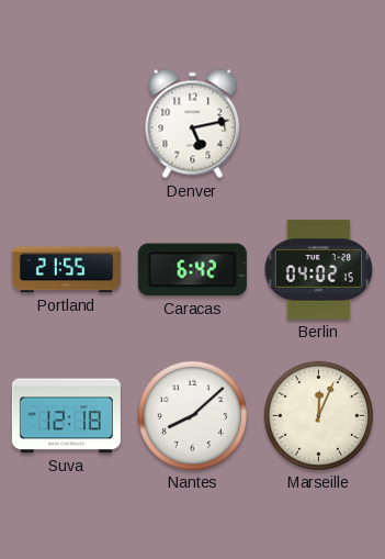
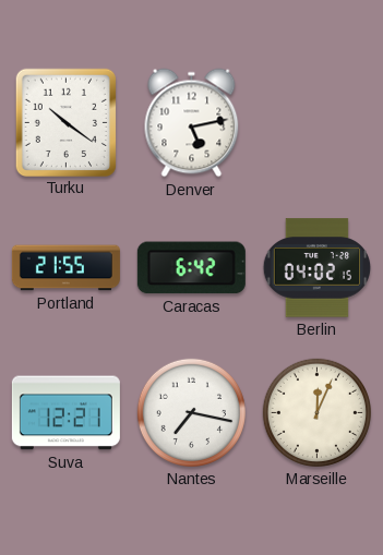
Turku: none -> 10:21 (65, 122)
Suva: 12:18 -> 12:21 (65, 413)
Nantes: 8:08 -> 7:17 (191, 412)
